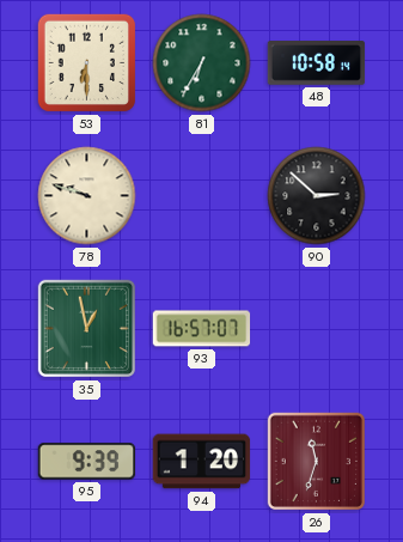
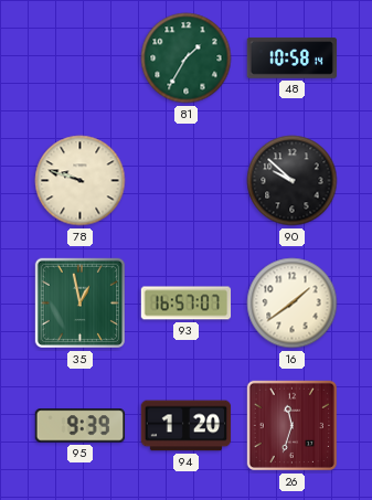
53: 6:30 -> none (86, 62)
81: 6:35 -> 1:35 (187, 58)
90: 2:52 -> 9:52 (293, 181)
16: none -> 1:39 (293, 304)
